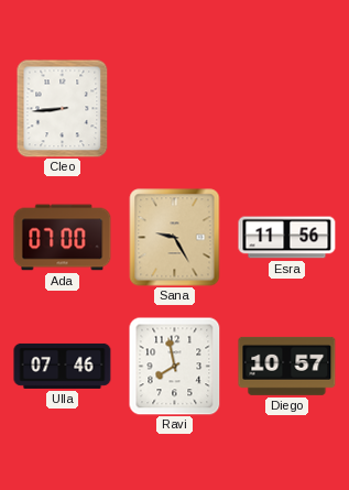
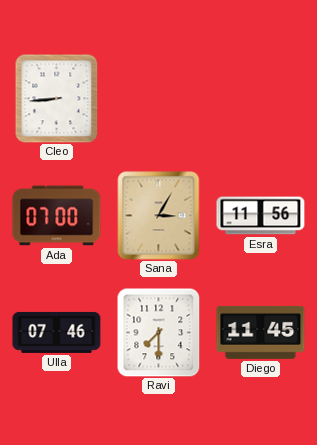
Sana: 9:25 -> 3:05 (159, 216)
Ravi: 7:58 -> 7:30 (159, 332)
Diego: 10:57 -> 11:45 (261, 332)
